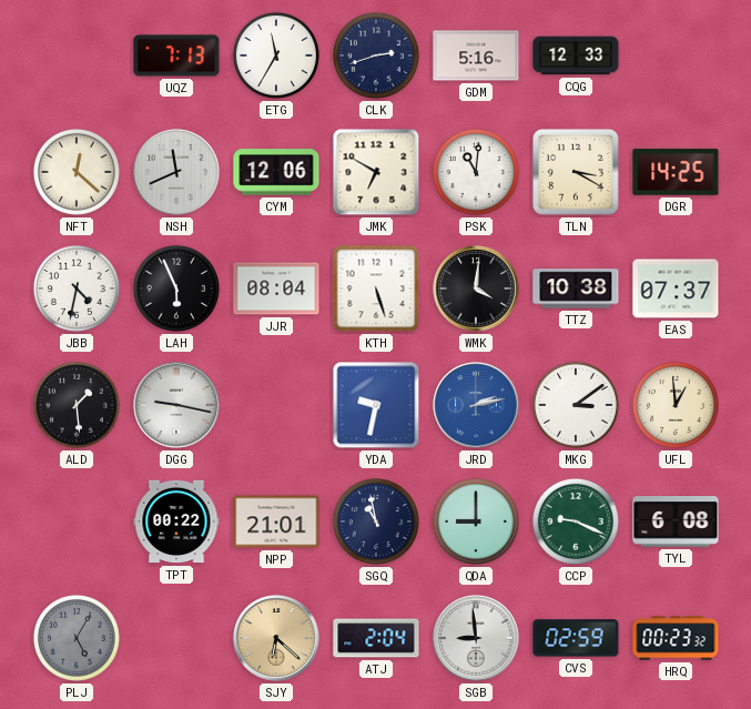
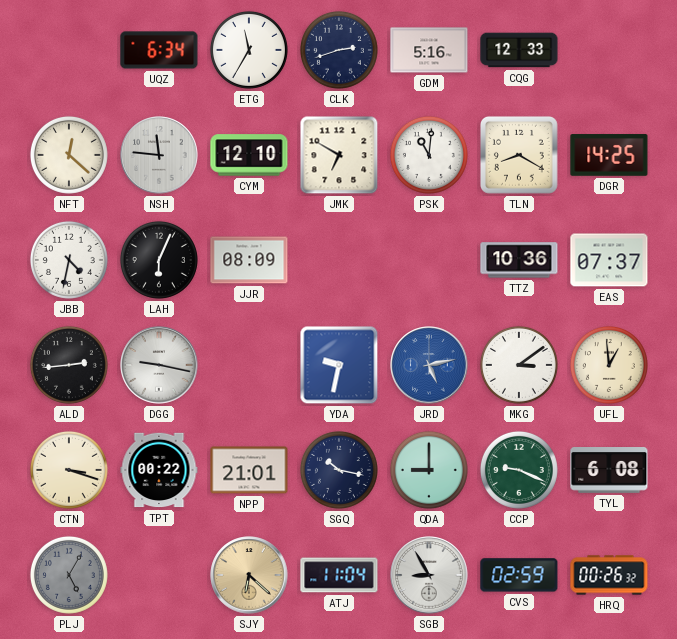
UQZ: 7:13 -> 6:34 (159, 50)
NSH: 11:41 -> 11:46 (159, 155)
CYM: 12:06 -> 12:10 (249, 155)
TLN: 3:20 -> 8:20 (519, 155)
LAH: 5:56 -> 6:04 (159, 260)
JJR: 08:04 -> 08:09 (249, 260)
KTH: 5:27 -> none (376, 288)
WMK: 4:01 -> none (476, 288)
TTZ: 10:38 -> 10:36 (519, 260)
ALD: 1:29 -> 2:44 (69, 365)
JRD: 2:13 -> 5:13 (429, 365)
CTN: none -> 3:18 (69, 470)
SGQ: 10:58 -> 10:17 (339, 470)
ATJ: 2:04 -> 11:04 (339, 575)
SGB: 8:59 -> 8:55 (429, 575)
HRQ: 00:23 -> 00:26 (609, 575)
